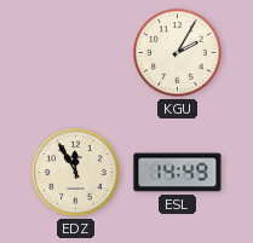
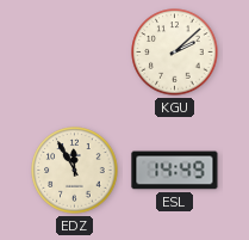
KGU: 2:05 -> 2:08 (175, 53)
